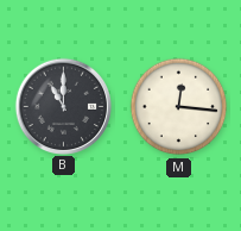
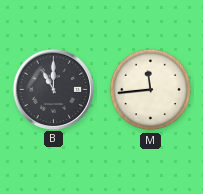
M: 12:16 -> 11:44 (151, 90)
